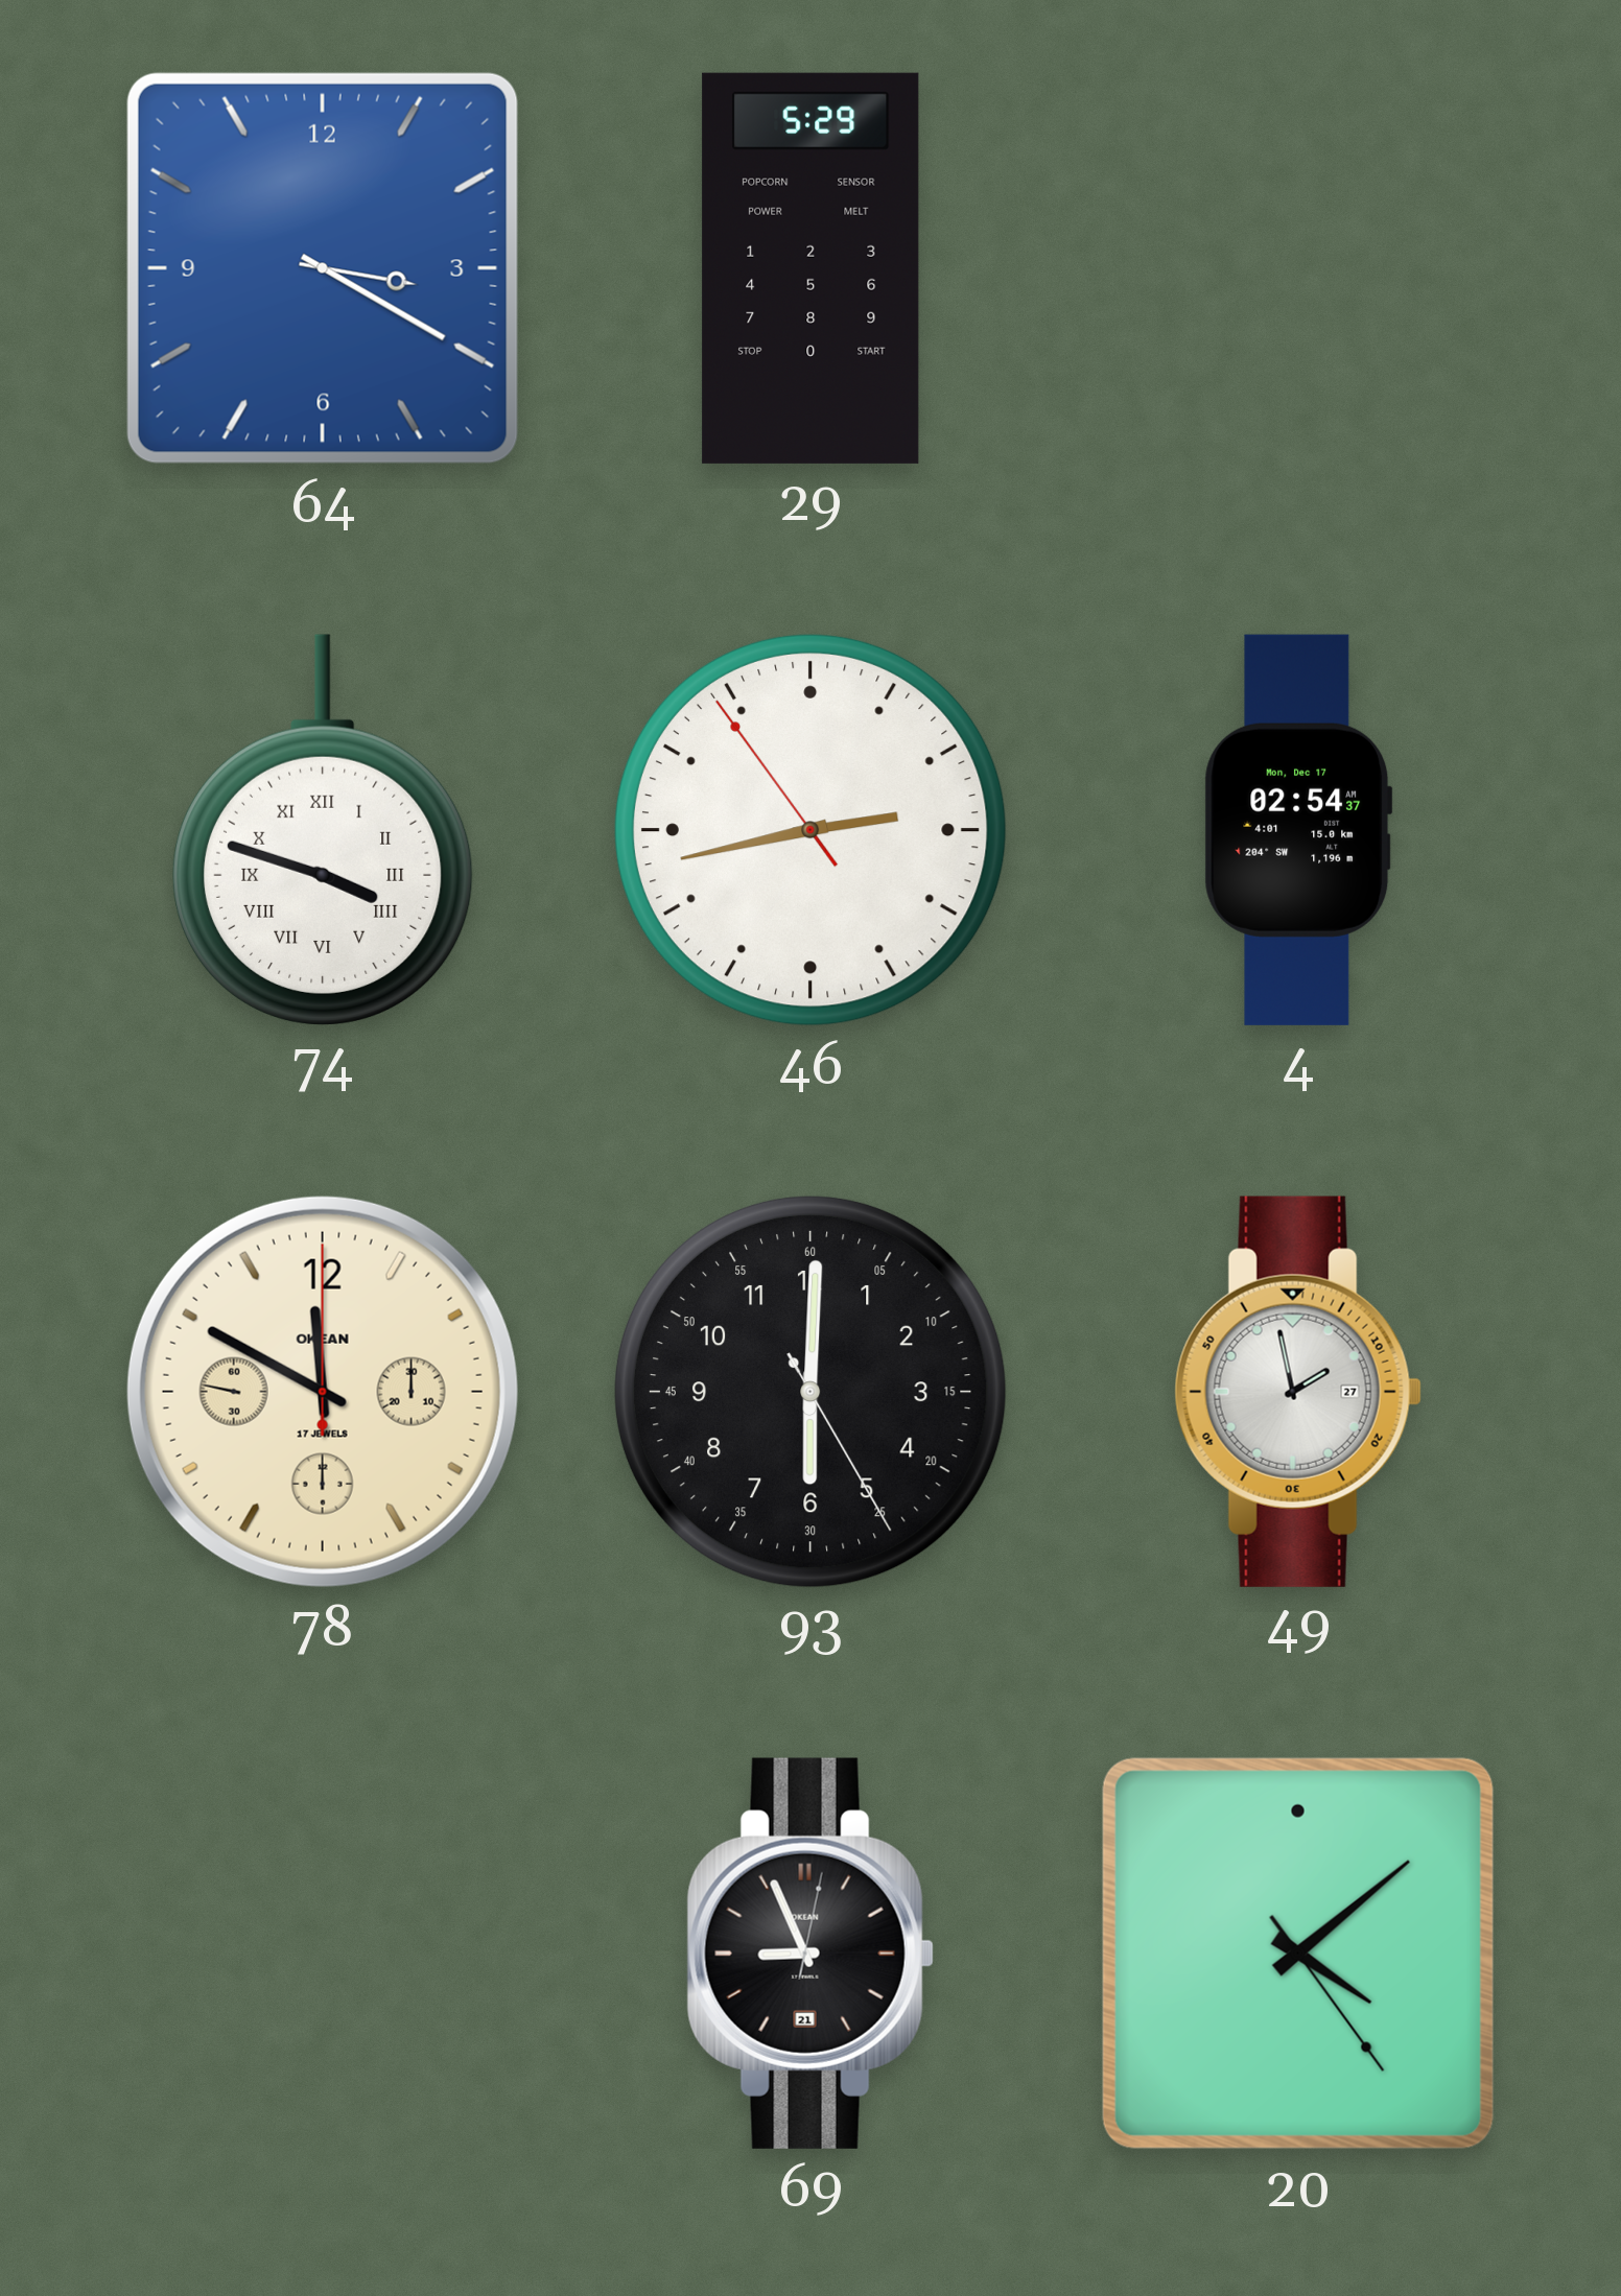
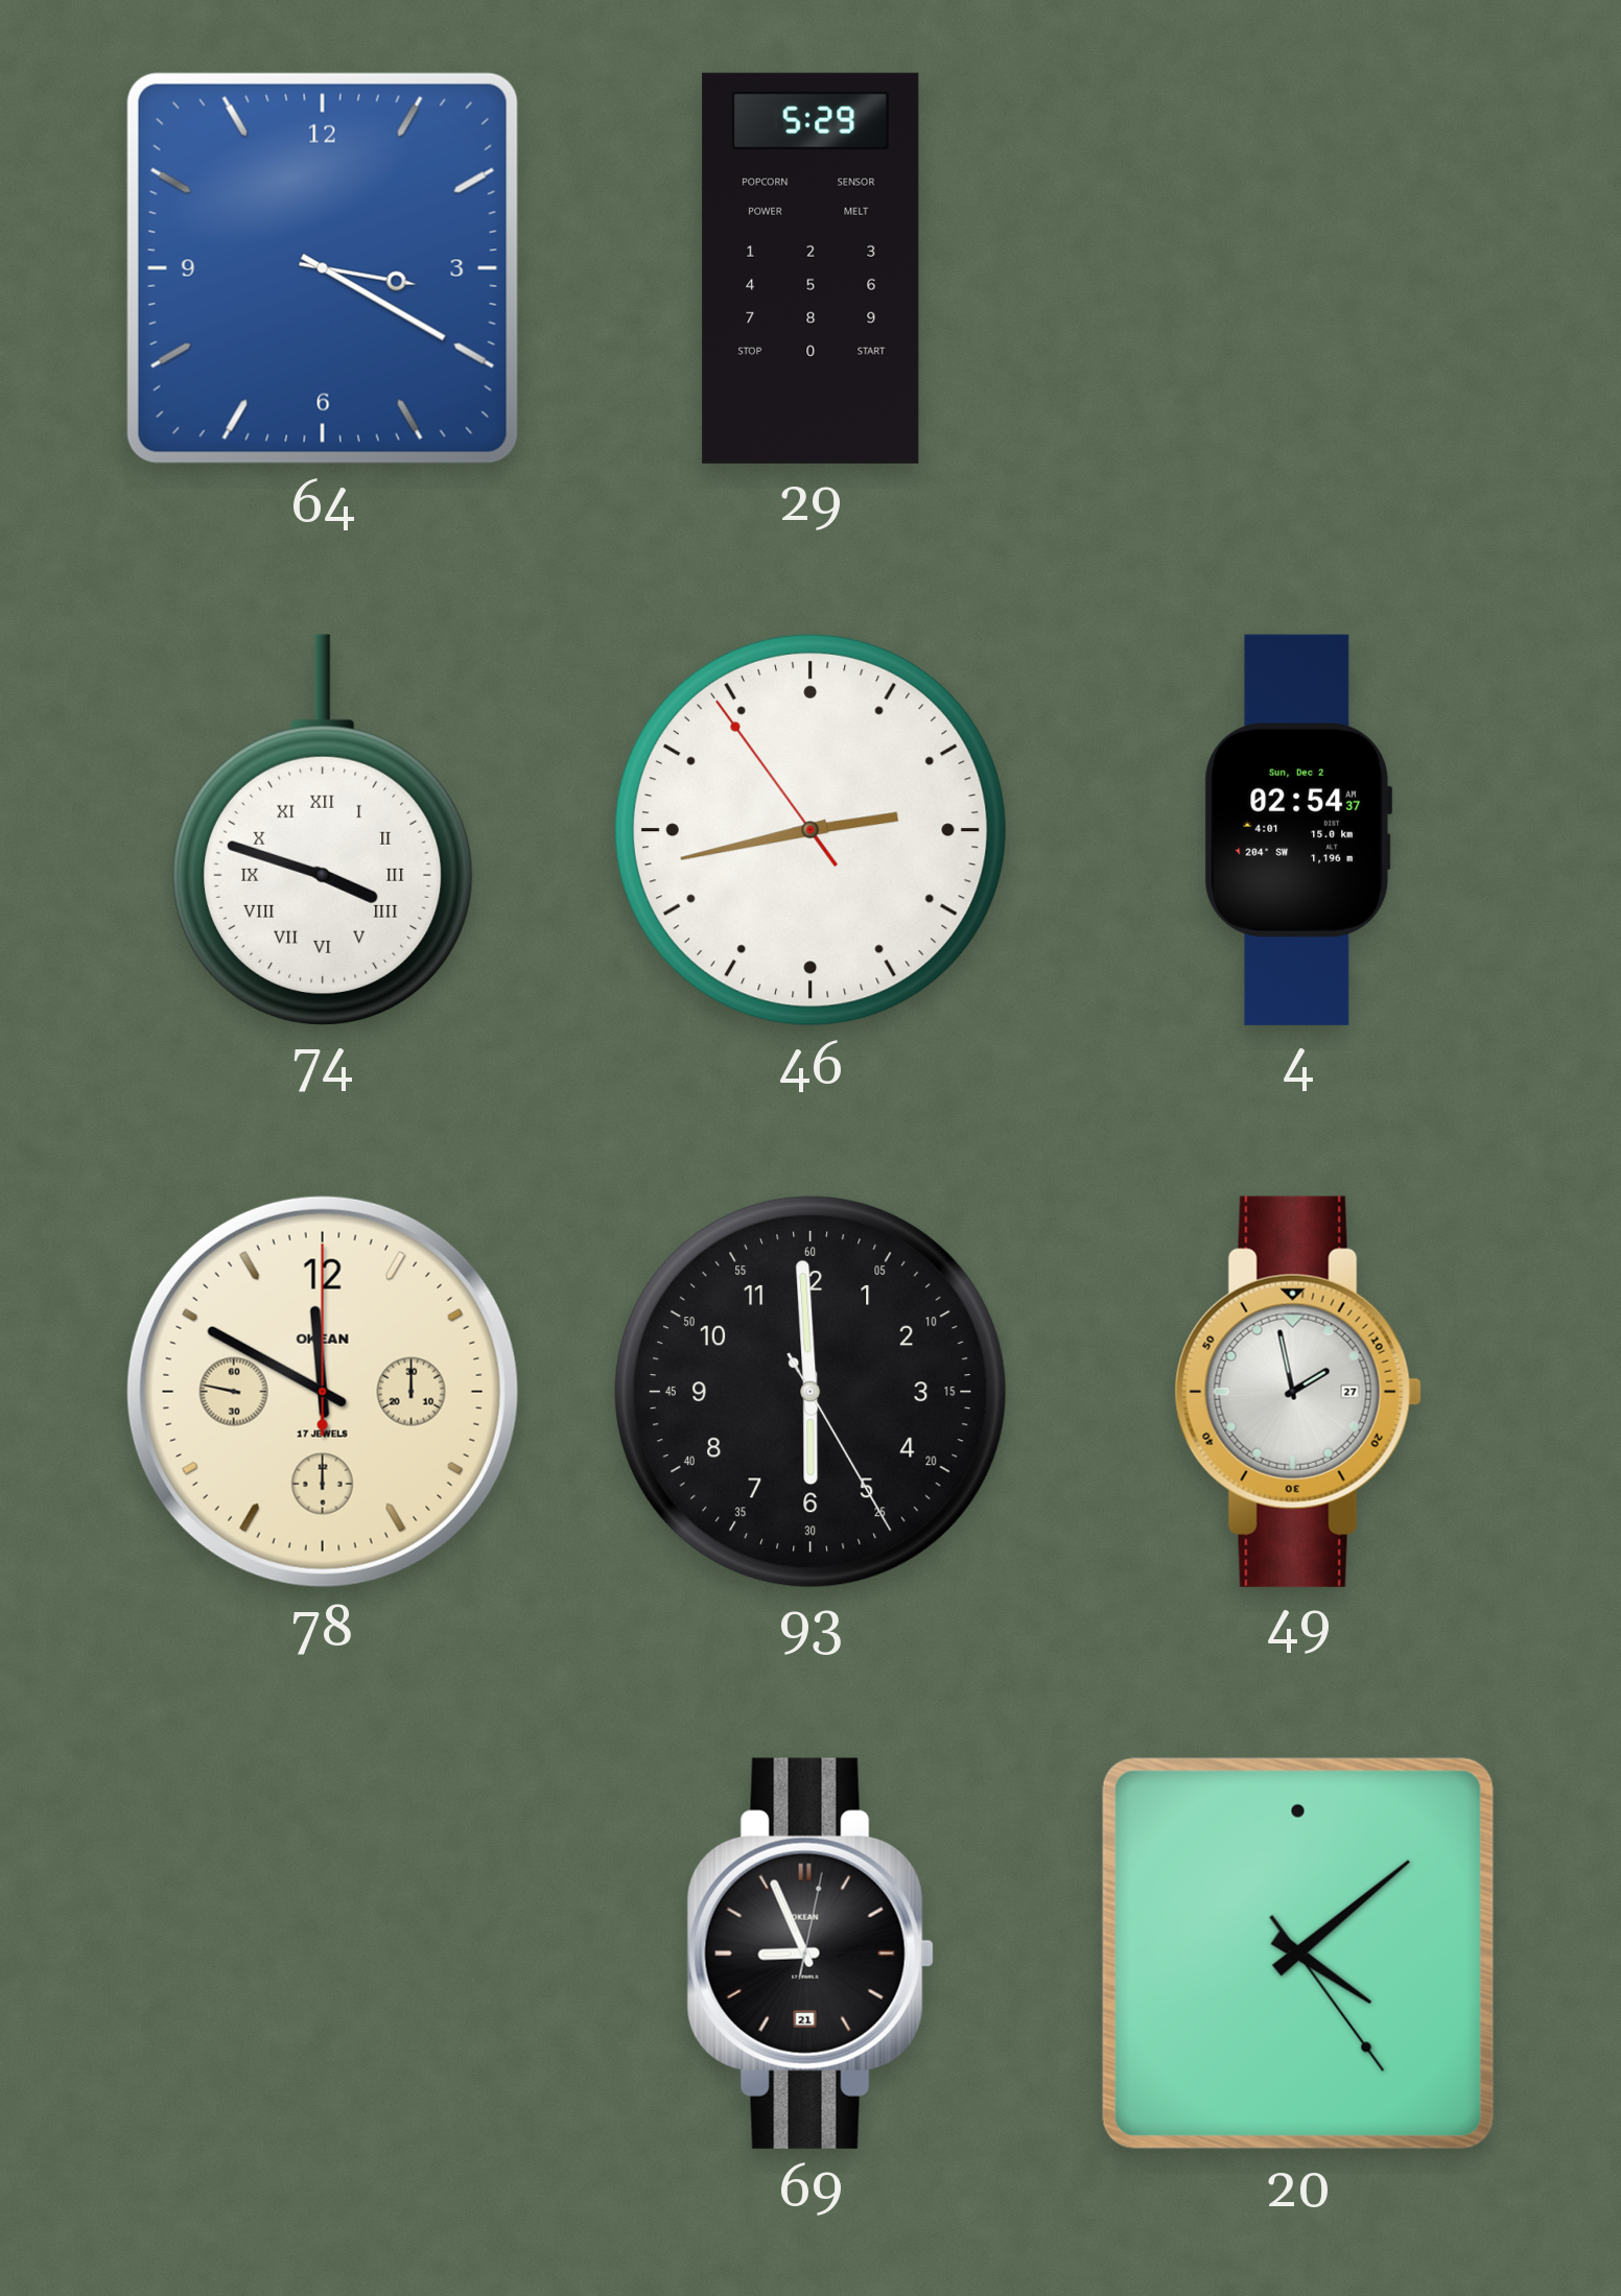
4 date: Mon, Dec 17 -> Sun, Dec 2 (1298, 830)
93: 6:00 -> 5:59 (810, 1392)
